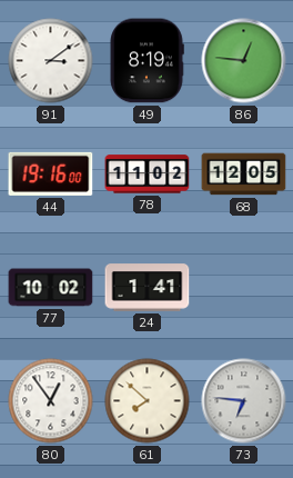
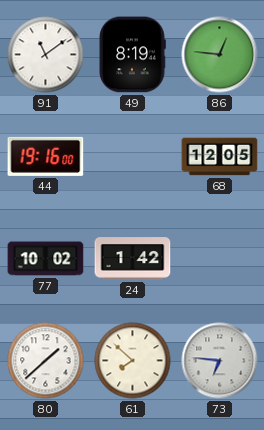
91: 3:09 -> 11:09 (46, 55)
78: 11:02 -> none (148, 175)
24: 1:41 -> 1:42 (133, 259)
80: 12:54 -> 1:38 (46, 361)
